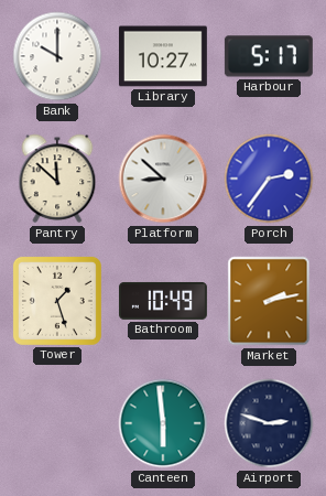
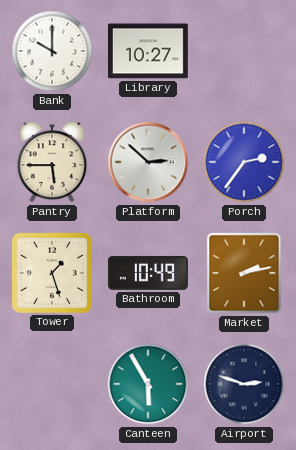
Harbour: 5:17 -> none (269, 56)
Pantry: 11:52 -> 5:45 (52, 162)
Platform: 8:52 -> 2:52 (148, 162)
Canteen: 5:59 -> 5:55 (148, 384)
